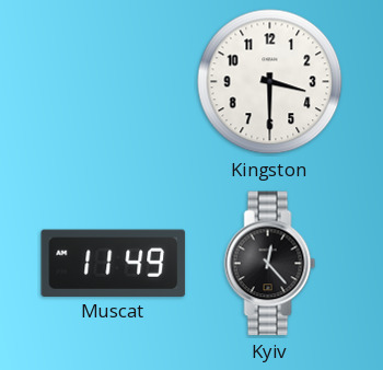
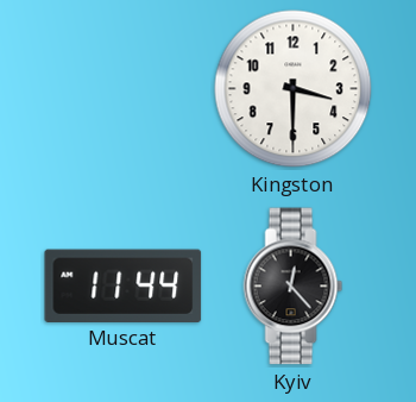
Muscat: 11:49 -> 11:44 (124, 285)
